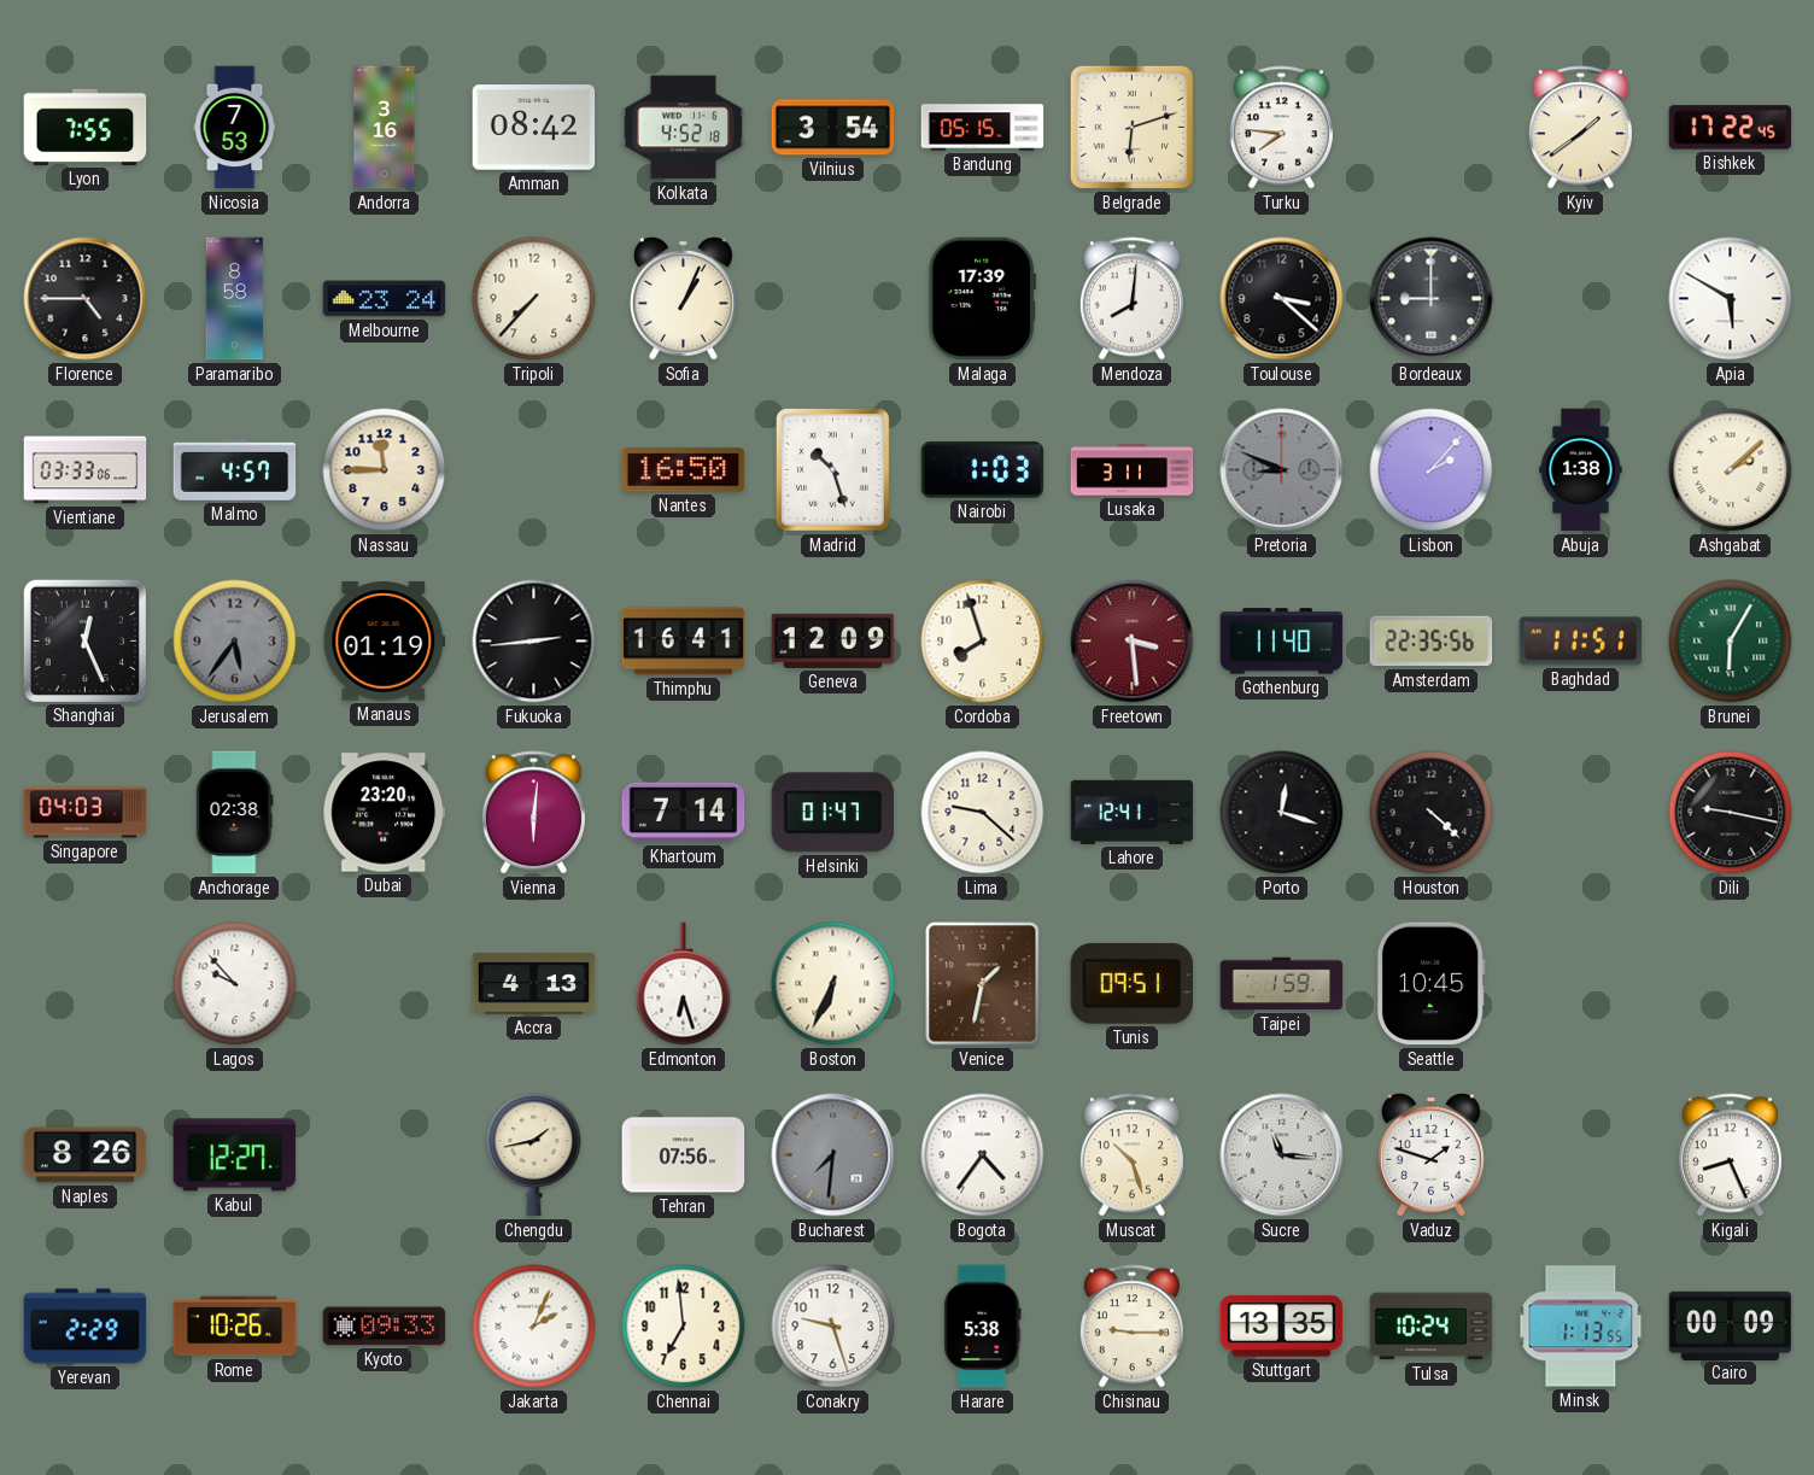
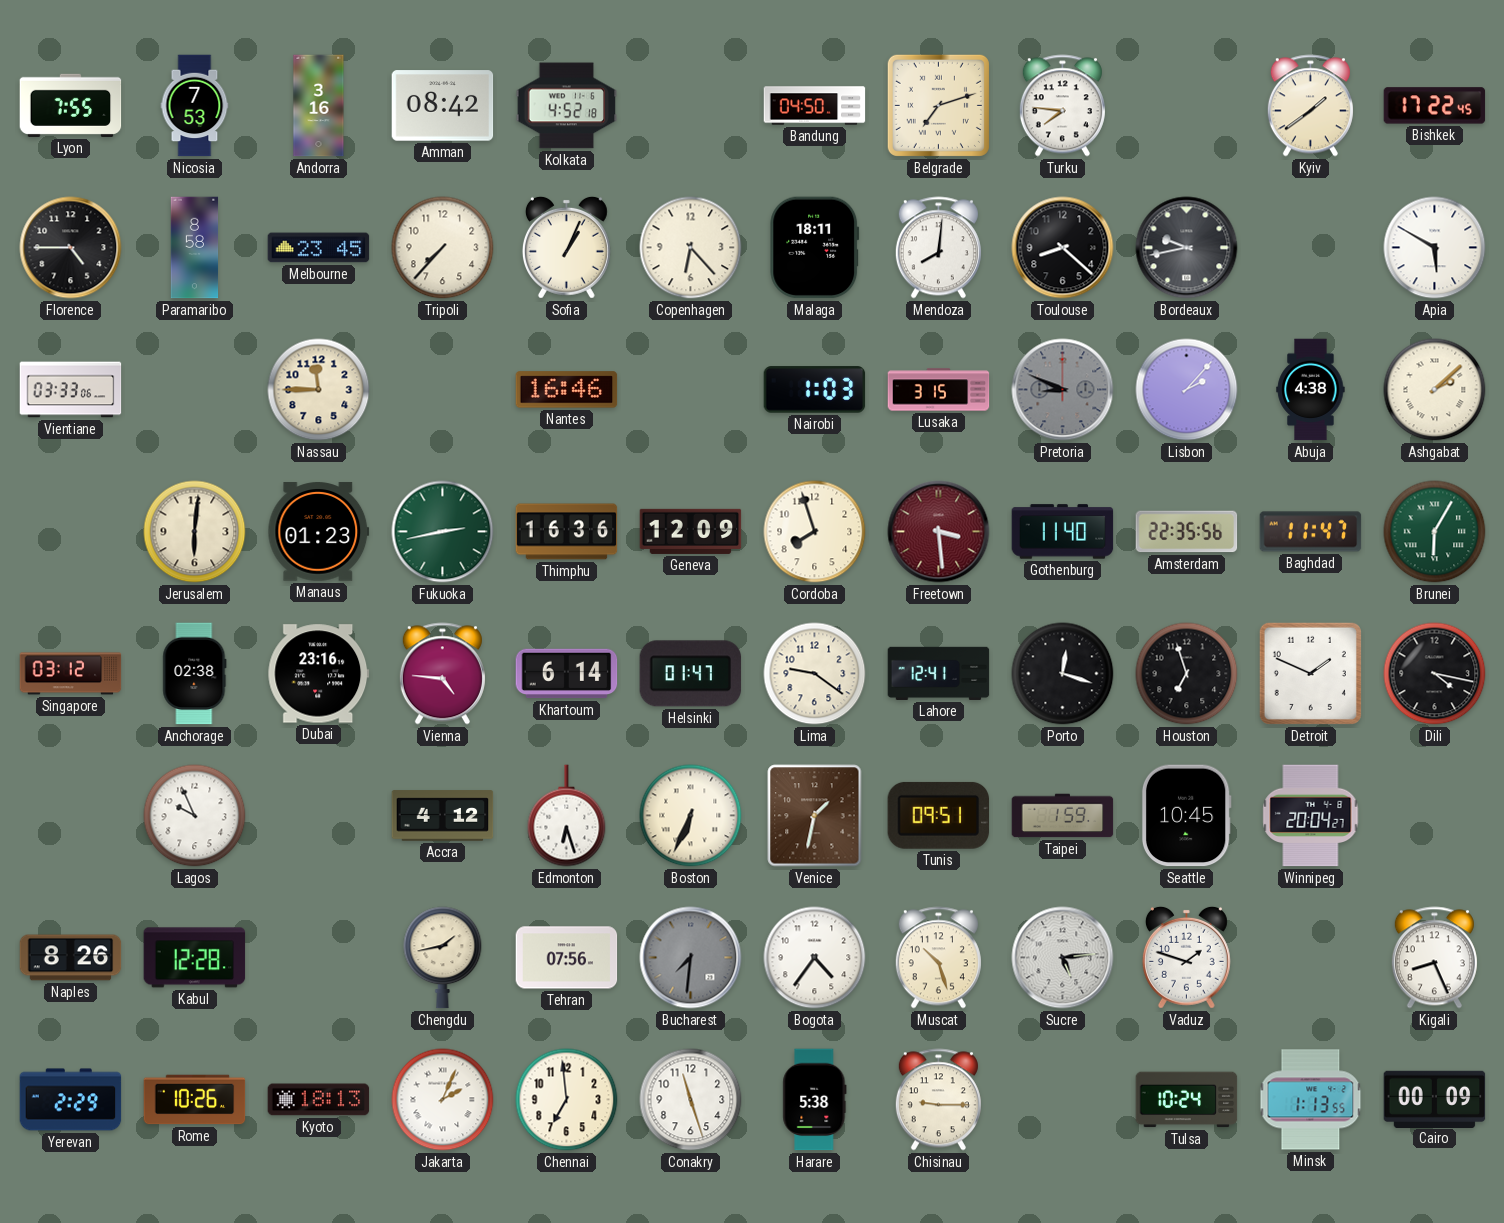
Vilnius: 3:54 -> none (833, 128)
Bandung: 05:15 -> 04:50 (815, 106)
Belgrade: 6:12 -> 7:12 (938, 105)
Melbourne: 23:24 -> 23:45 (319, 248)
Copenhagen: none -> 6:23 (691, 248)
Malaga: 17:39 -> 18:11 (815, 248)
Toulouse: 3:22 -> 8:22 (1063, 248)
Bordeaux: 9:00 -> 9:43 (1187, 248)
Malmo: 4:57 -> none (235, 470)
Nantes: 16:50 -> 16:46 (567, 390)
Madrid: 10:27 -> none (832, 469)
Lusaka: 3:11 -> 3:15 (939, 390)
Abuja: 1:38 -> 4:38 (1311, 390)
Shanghai: 12:26 -> none (84, 640)
Jerusalem: 5:36 -> 6:01 (195, 532)
Jerusalem dial: grey -> cream (195, 532)
Manaus: 01:19 -> 01:23 (319, 532)
Fukuoka: 2:44 -> 2:43 (443, 532)
Fukuoka dial: black -> green (443, 532)
Thimphu: 16:41 -> 16:36 (567, 532)
Baghdad: 11:51 -> 11:47 (1311, 532)
Singapore: 04:03 -> 03:12 (71, 674)
Dubai: 23:20 -> 23:16 (319, 674)
Vienna: 6:01 -> 4:46 (442, 674)
Khartoum: 7:14 -> 6:14 (567, 674)
Lima: 9:22 -> 9:21 (815, 674)
Houston: 4:22 -> 6:57 (1187, 674)
Detroit: none -> 1:49 (1310, 673)
Dili: 9:17 -> 4:17 (1435, 674)
Lagos: 9:53 -> 9:56 (195, 816)
Accra: 4:13 -> 4:12 (443, 816)
Winnipeg: none -> 20:04 (1311, 816)
Kabul: 12:27 -> 12:28 (195, 958)
Sucre: 11:16 -> 5:14 (1063, 958)
Kyoto: 09:33 -> 18:13 (319, 1100)
Conakry: 9:27 -> 11:27 (691, 1100)
Stuttgart: 13:35 -> none (1282, 1327)
